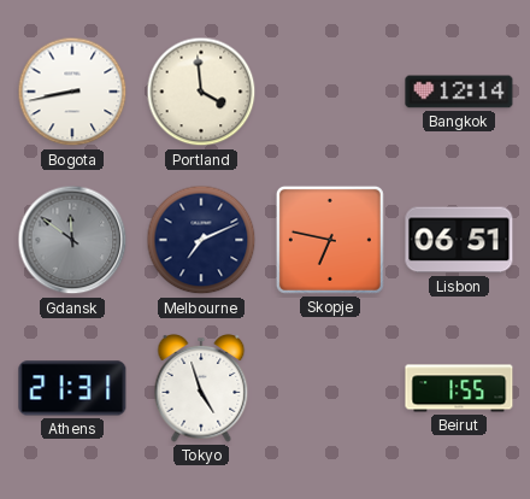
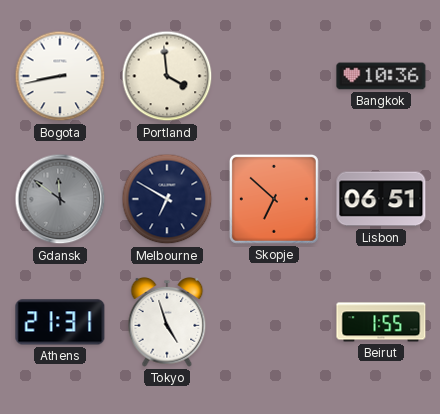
Bangkok: 12:14 -> 10:36 (381, 76)
Melbourne: 7:11 -> 6:50 (167, 199)
Skopje: 6:47 -> 6:52 (274, 199)
